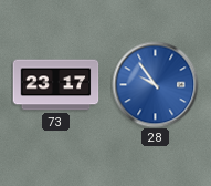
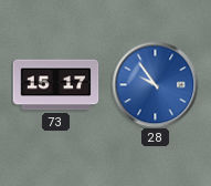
73: 23:17 -> 15:17 (55, 85)
